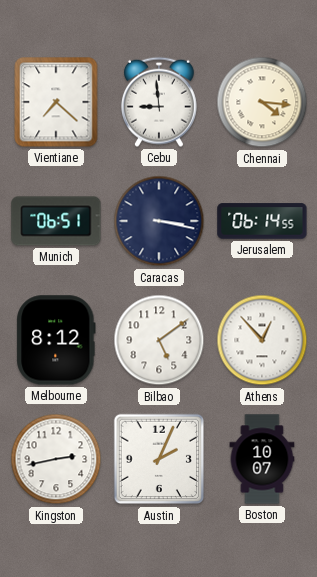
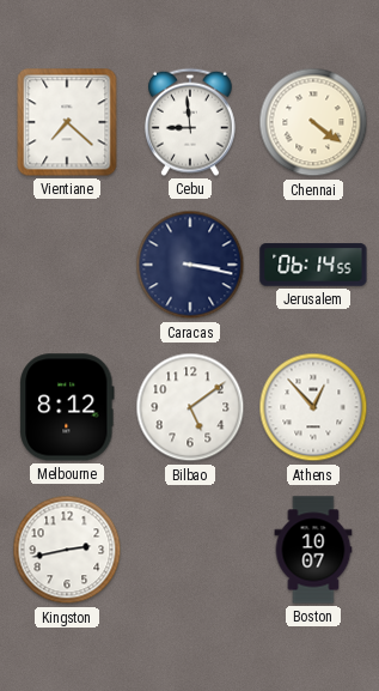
Chennai: 4:16 -> 4:21 (313, 122)
Munich: 06:51 -> none (56, 221)
Austin: 2:04 -> none (159, 459)
